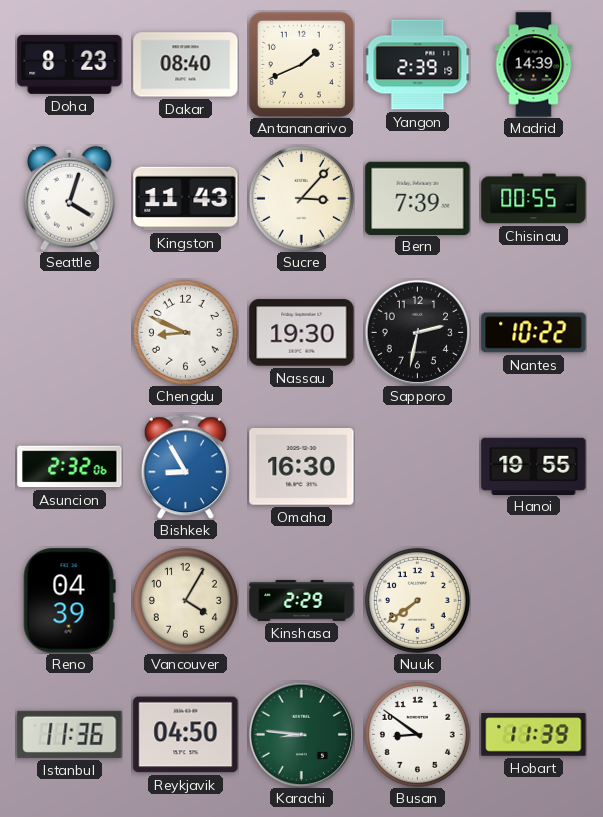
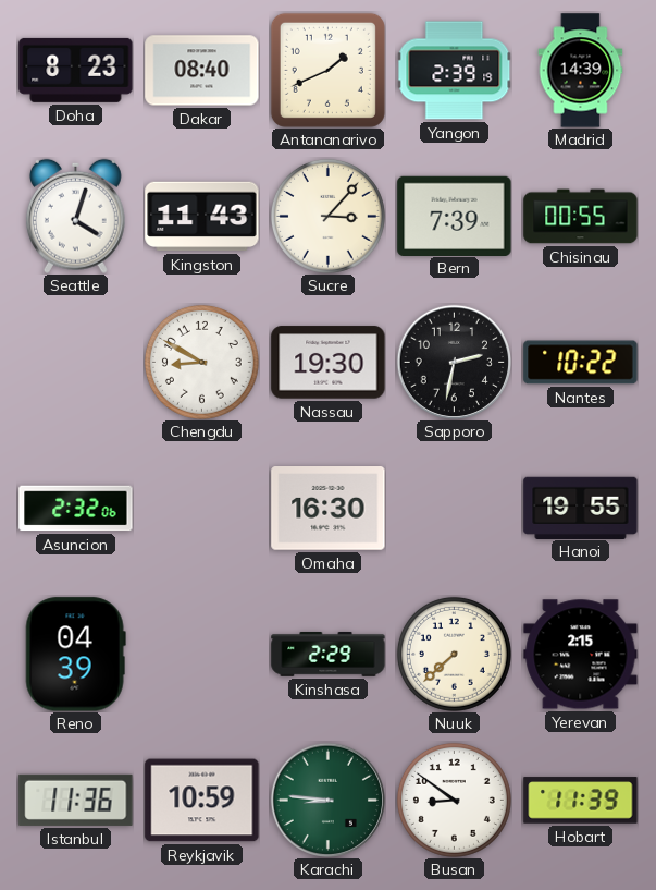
Chengdu: 8:49 -> 8:50 (201, 362)
Bishkek: 8:55 -> none (185, 466)
Vancouver: 4:05 -> none (185, 600)
Nuuk: 7:39 -> 7:38 (454, 654)
Yerevan: none -> 2:15 (581, 655)
Reykjavik: 04:50 -> 10:59 (202, 801)
